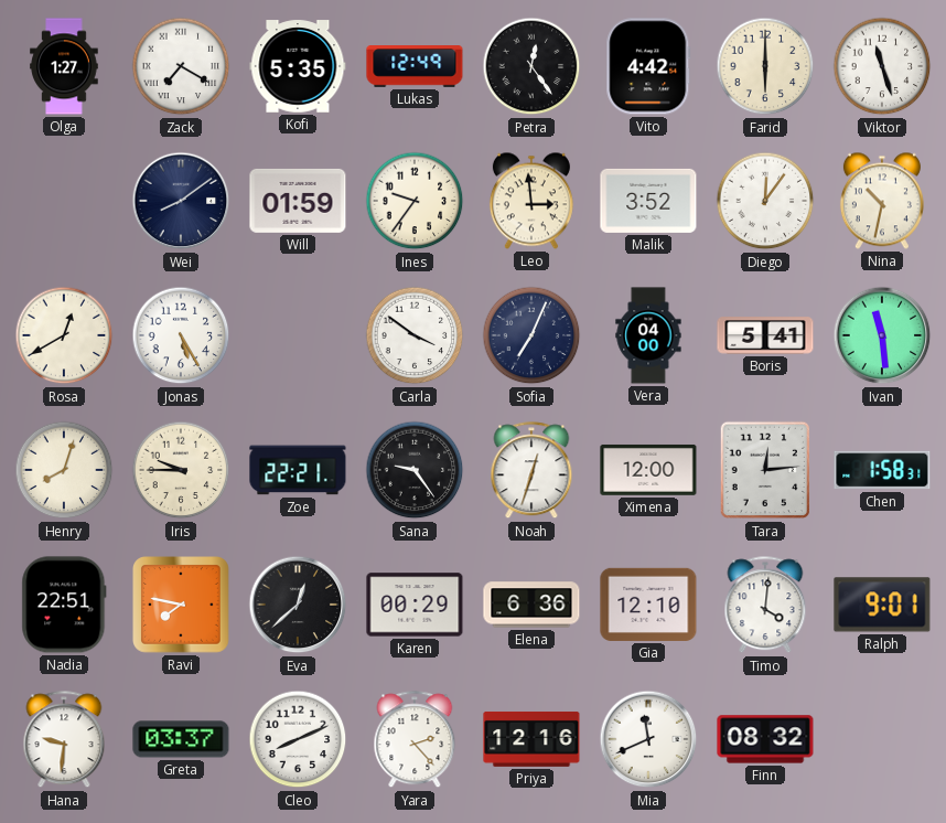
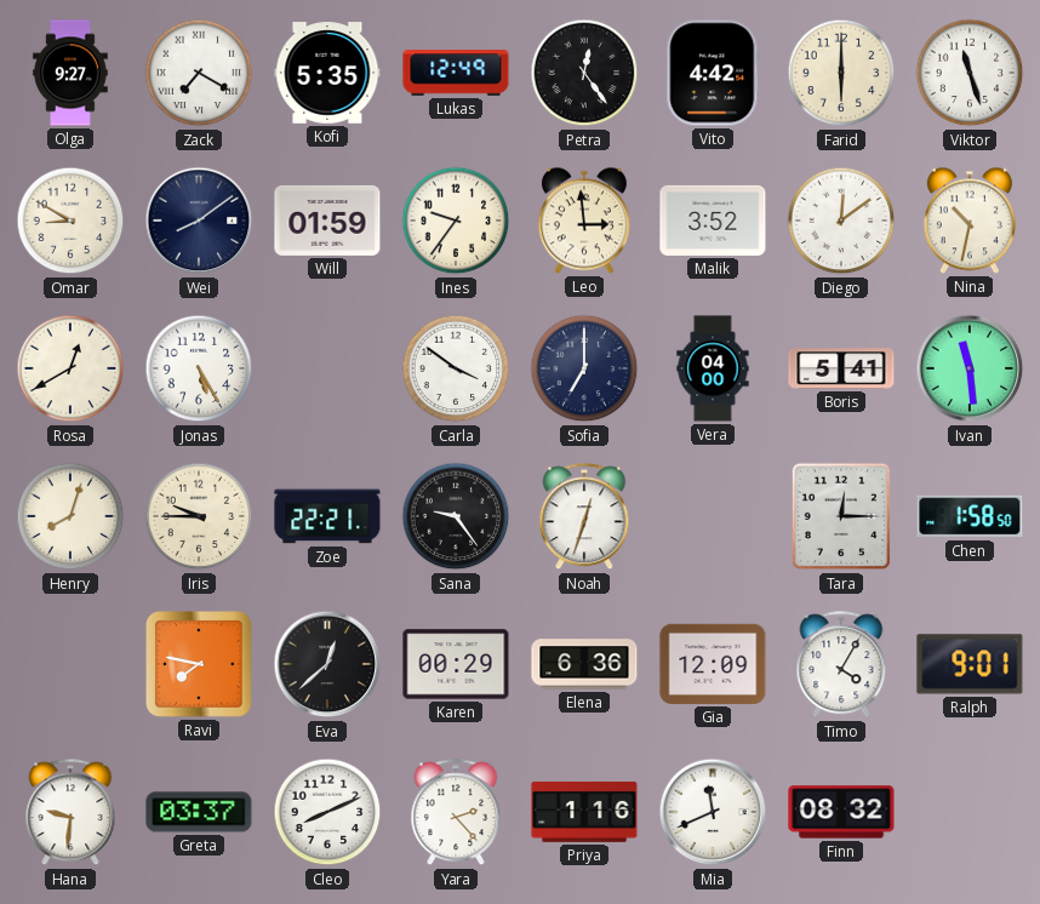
Olga: 1:27 -> 9:27 (70, 73)
Omar: none -> 8:50 (70, 221)
Diego: 12:06 -> 12:09 (841, 221)
Sofia: 7:04 -> 7:00 (584, 368)
Ximena: 12:00 -> none (648, 470)
Tara: 12:14 -> 12:15 (841, 516)
Chen: 1:58:31 -> 1:58:50 (970, 516)
Nadia: 22:51 -> none (64, 605)
Gia: 12:10 -> 12:09 (713, 664)
Timo: 4:01 -> 4:05 (841, 665)
Priya: 12:16 -> 1:16 (584, 812)
